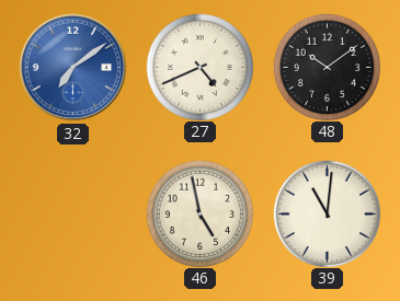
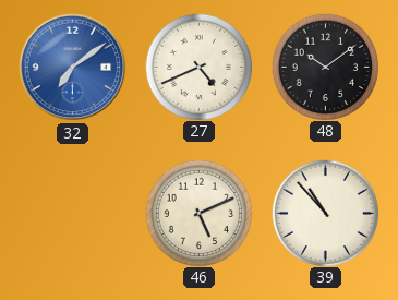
46: 4:58 -> 5:11 (198, 213)
39: 11:01 -> 10:53 (325, 213)
